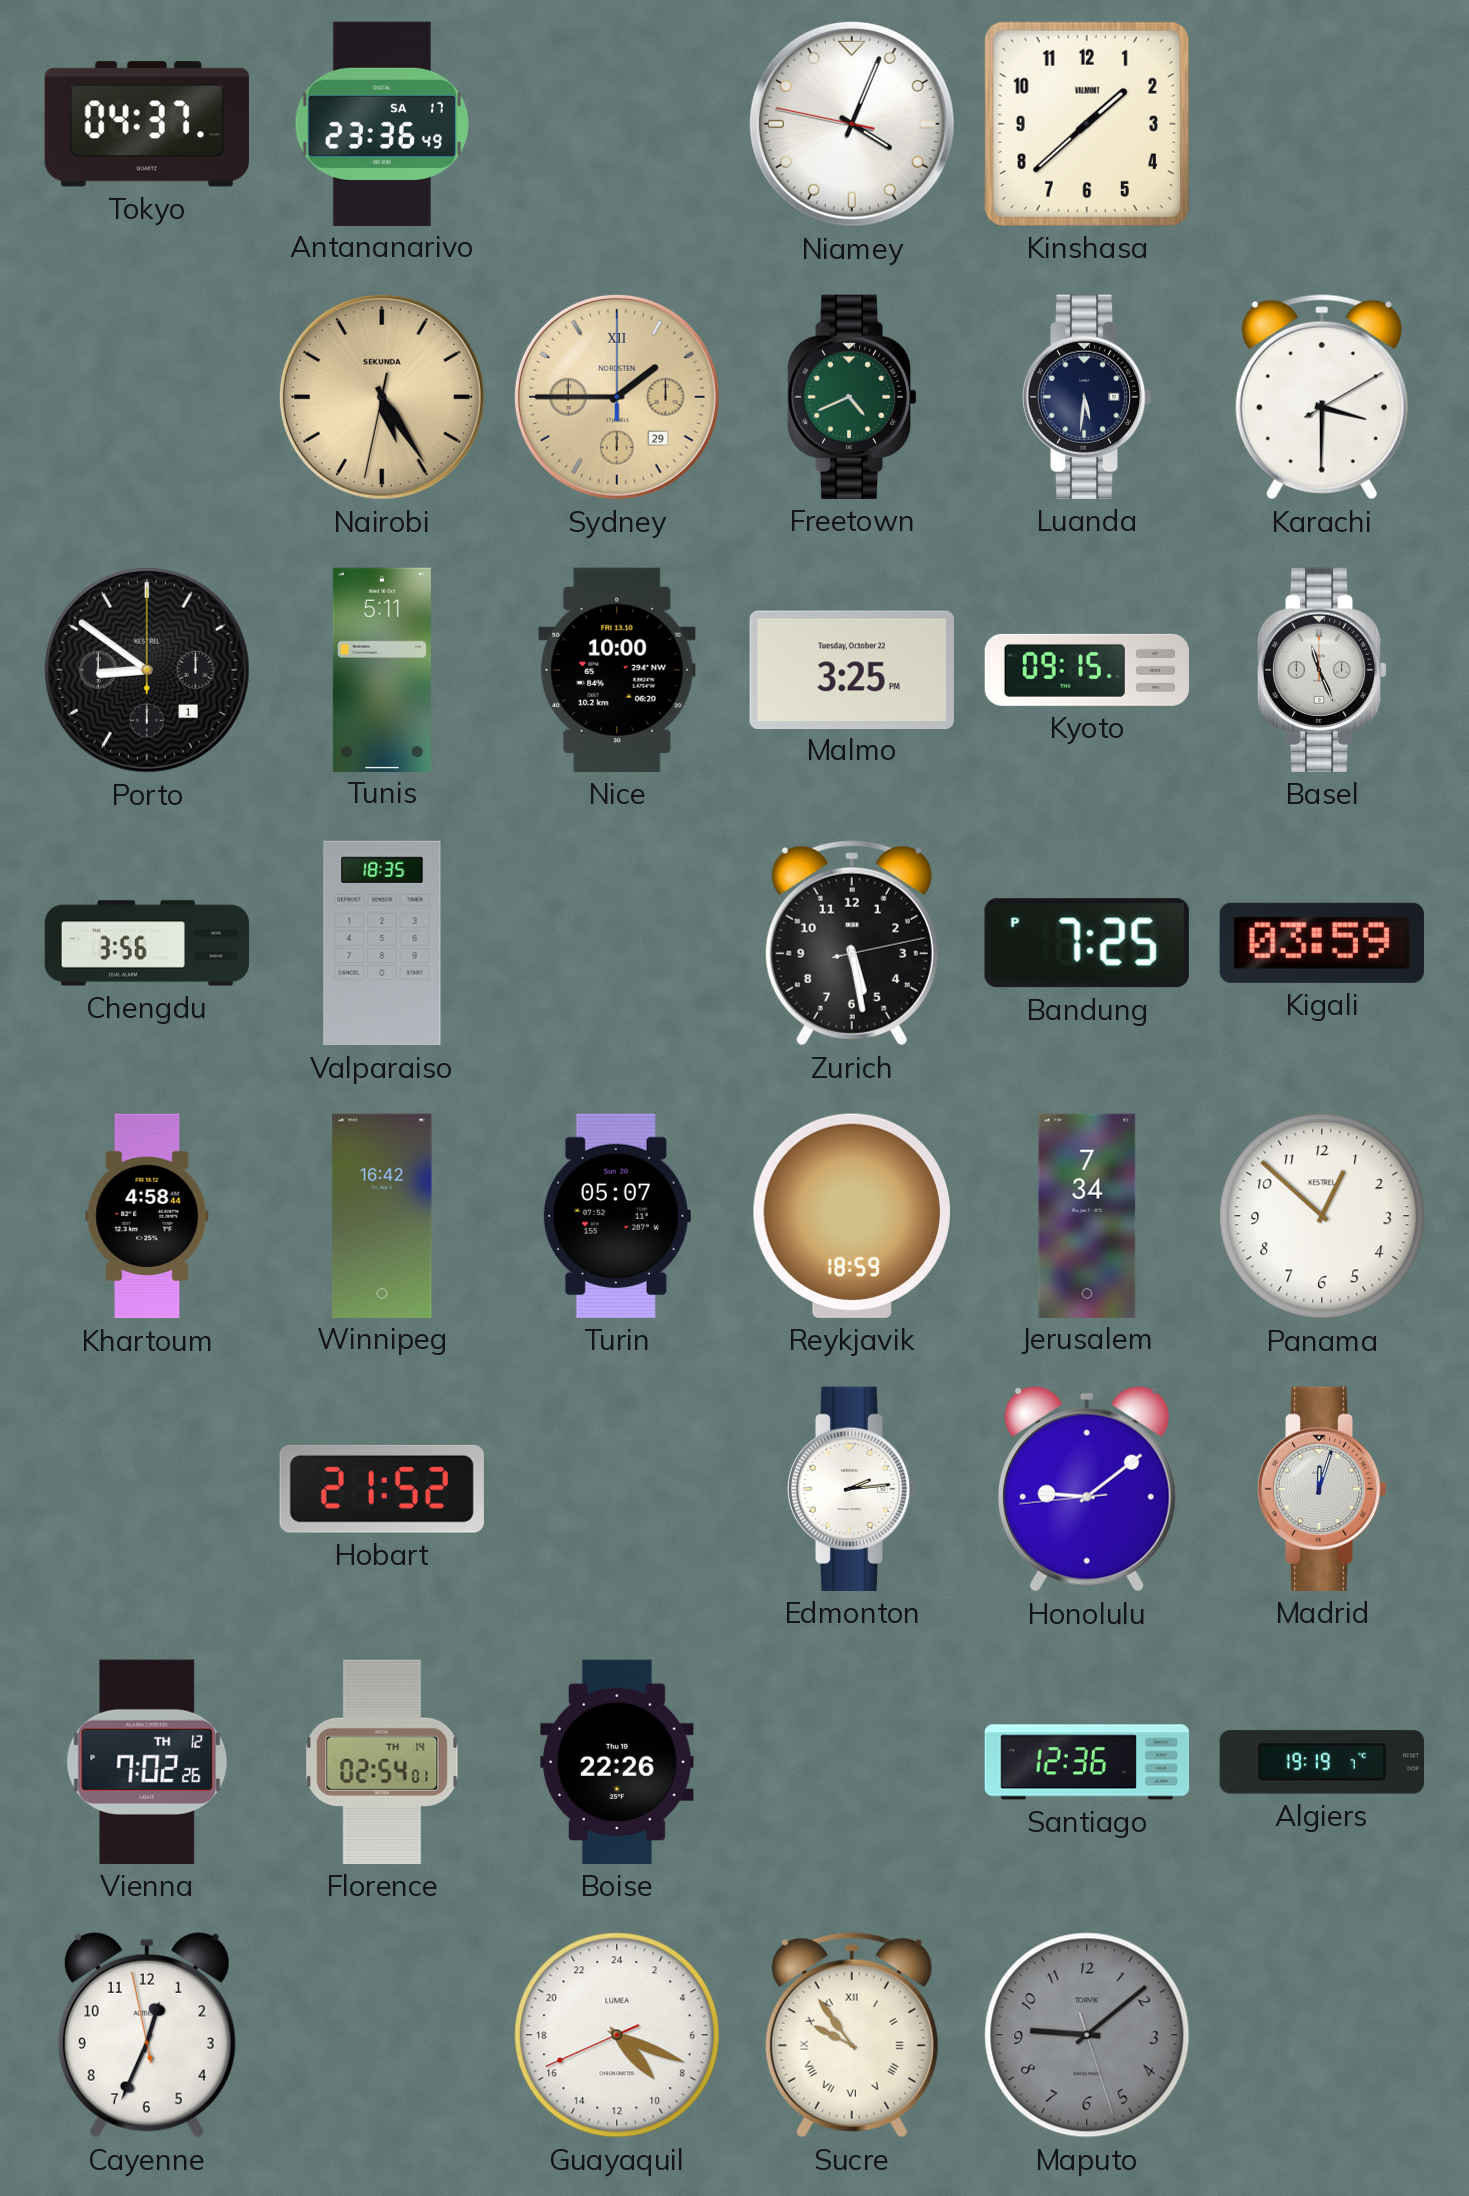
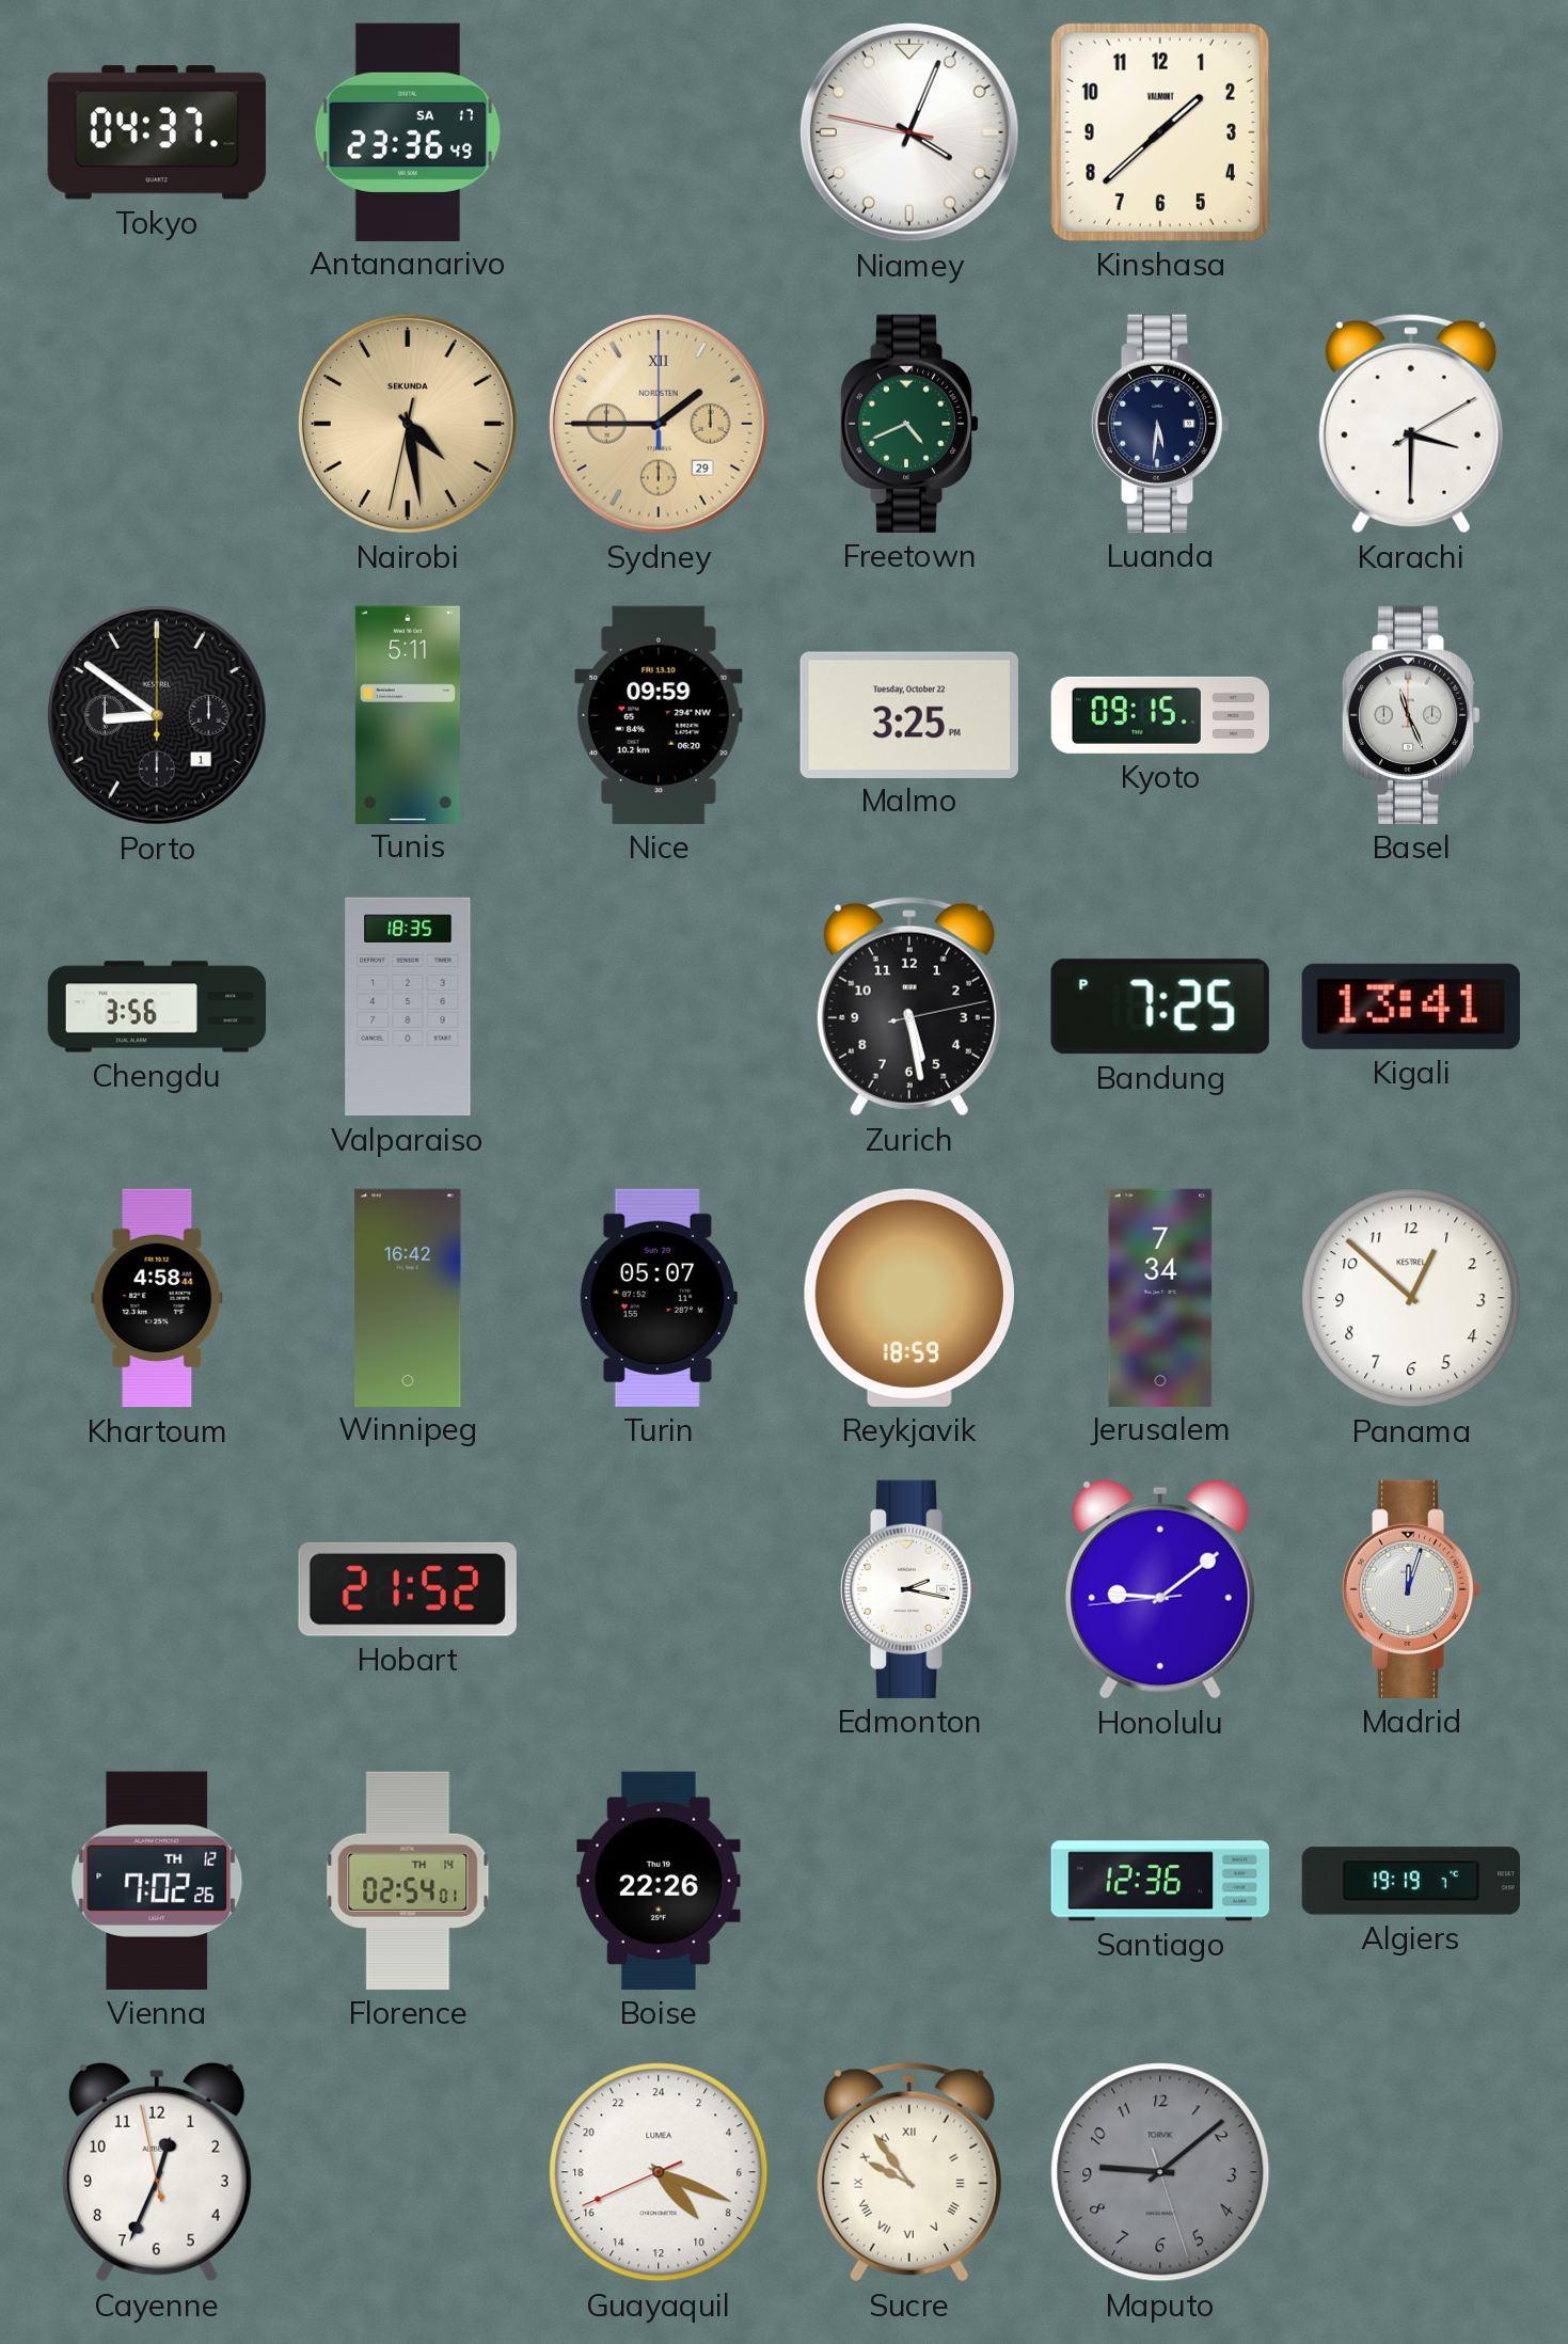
Nairobi: 5:24 -> 4:28 (408, 424)
Nice: 10:00 -> 09:59 (659, 715)
Kigali: 03:59 -> 13:41 (1411, 1007)
Edmonton: 2:14 -> 2:17 (909, 1589)
